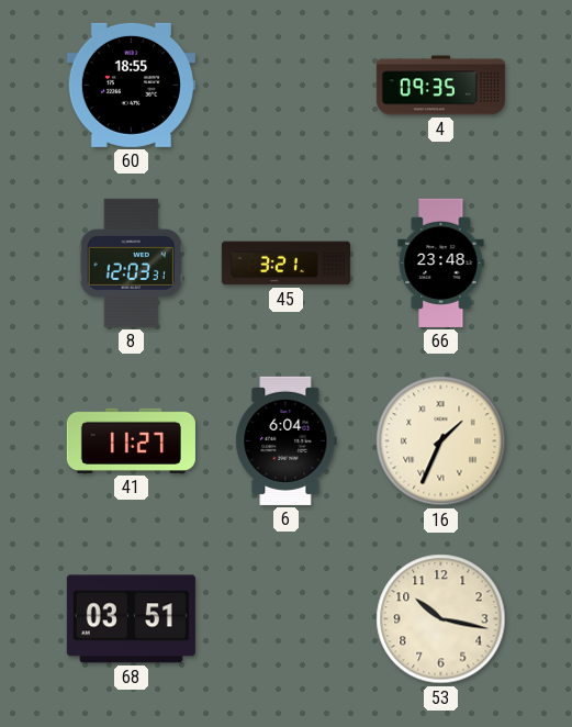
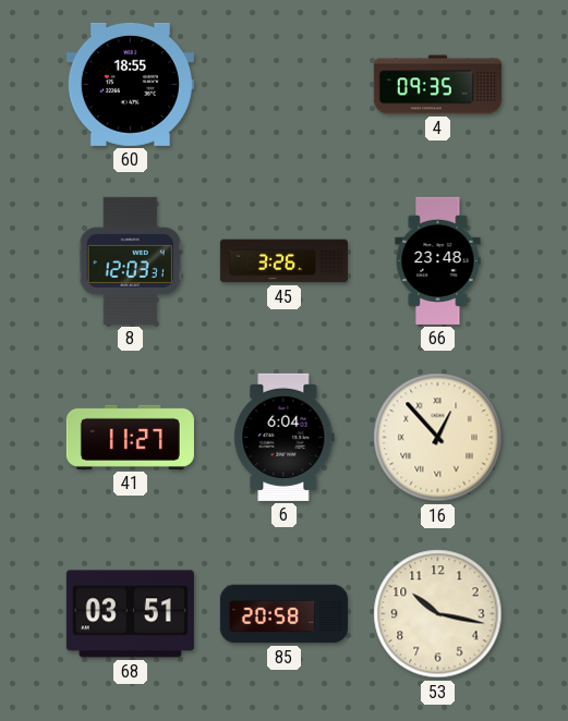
45: 3:21 -> 3:26 (283, 261)
16: 1:34 -> 12:53 (438, 438)
85: none -> 20:58 (283, 614)
